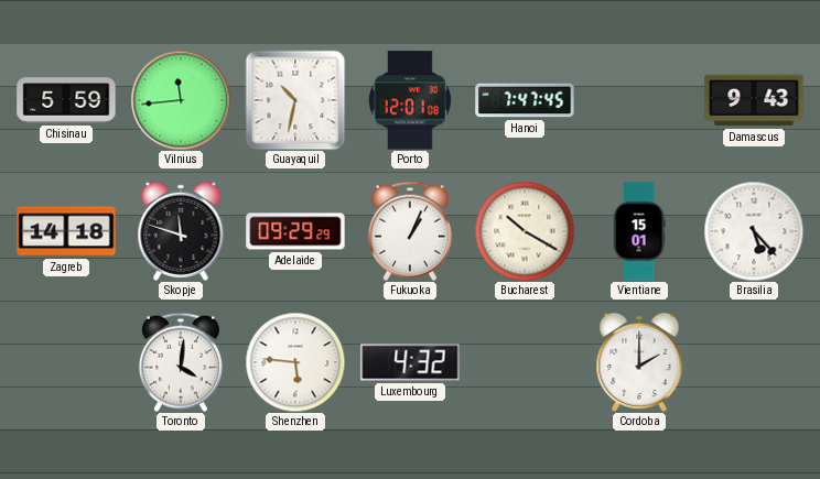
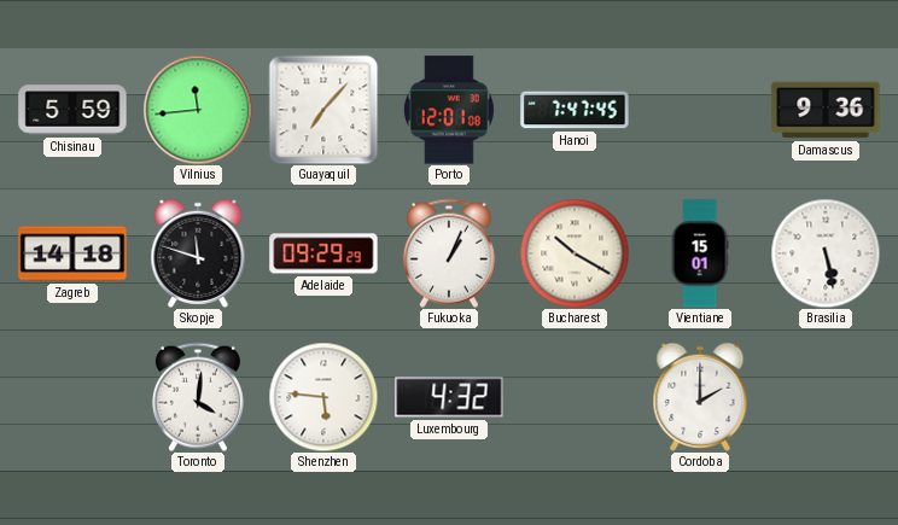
Guayaquil: 10:32 -> 7:07 (323, 110)
Damascus: 9:43 -> 9:36 (826, 110)
Brasilia: 5:23 -> 5:28 (826, 253)
